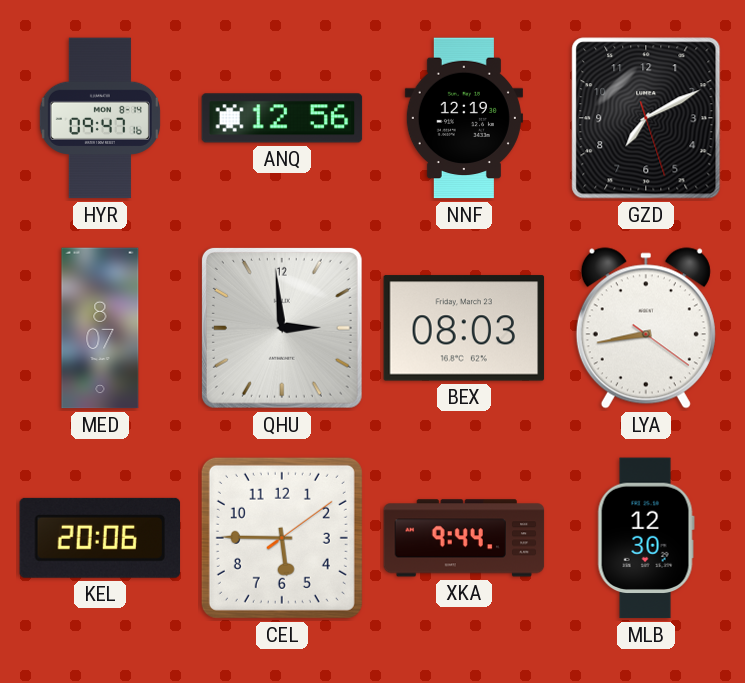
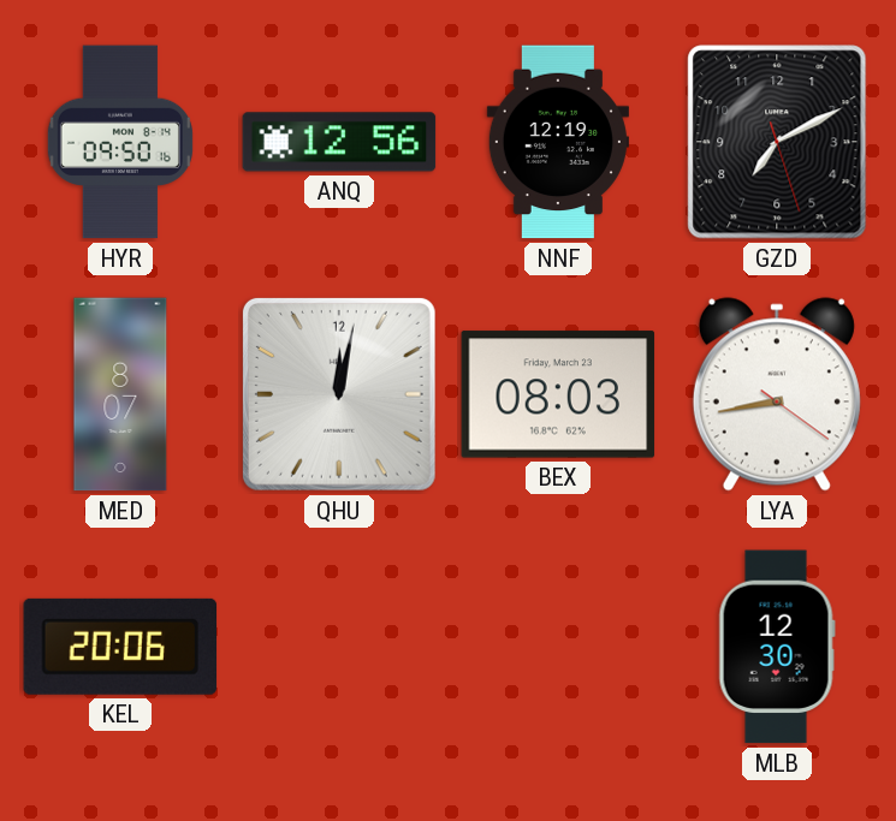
HYR: 09:47 -> 09:50 (120, 142)
QHU: 2:59 -> 12:02 (339, 394)
CEL: 5:45 -> none (282, 538)
XKA: 9:44 -> none (464, 538)
